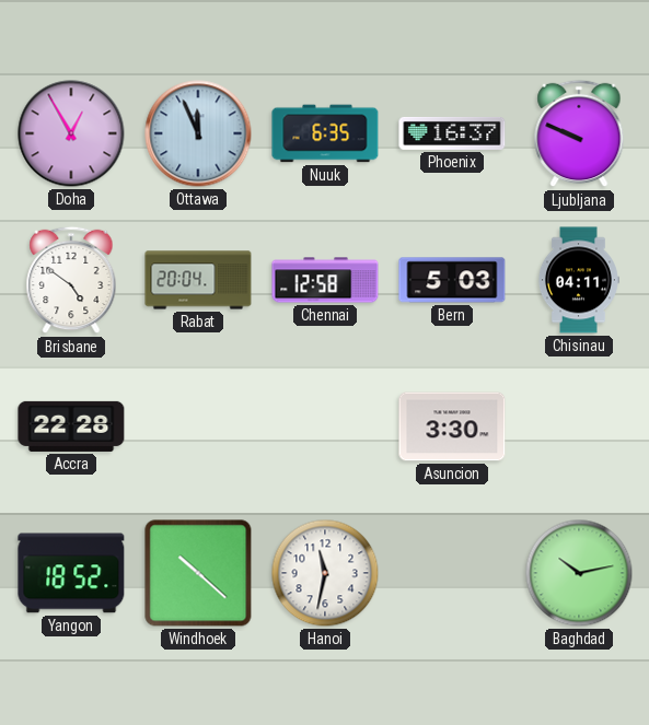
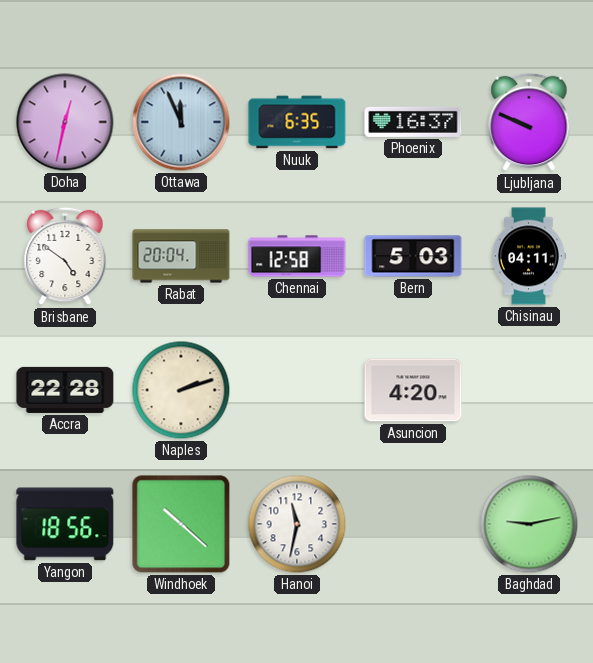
Doha: 12:55 -> 12:32 (65, 122)
Naples: none -> 2:12 (181, 390)
Asuncion: 3:30 -> 4:20 (413, 390)
Yangon: 18:52 -> 18:56 (65, 524)
Baghdad: 10:13 -> 9:13 (529, 524)
